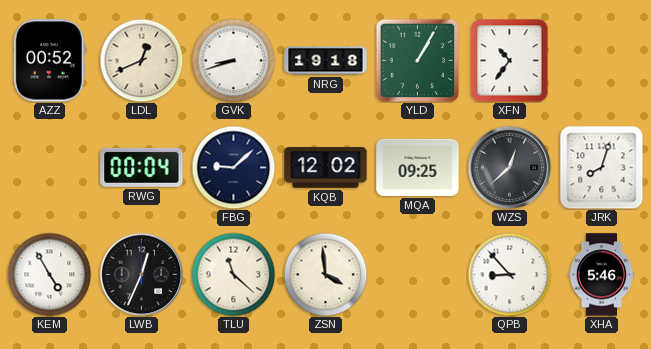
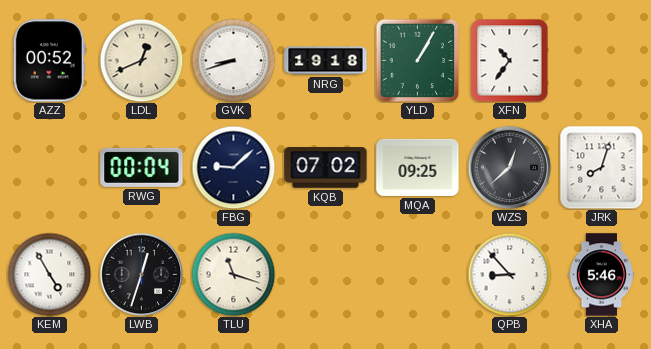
KQB: 12:02 -> 07:02 (326, 168)
LWB: 12:34 -> 12:33 (141, 274)
TLU: 11:22 -> 11:18 (233, 274)
ZSN: 3:59 -> none (325, 274)
